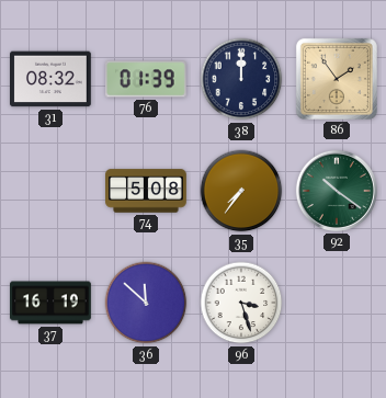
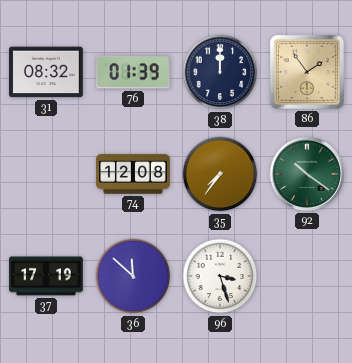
74: 5:08 -> 12:08 (133, 174)
37: 16:19 -> 17:19 (47, 276)
